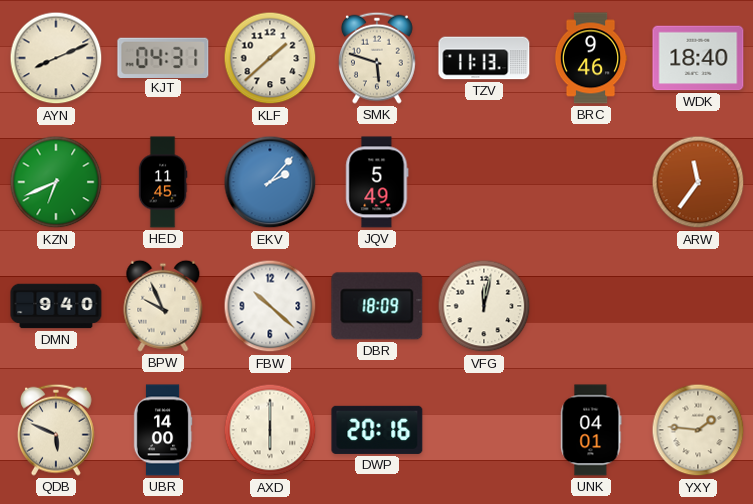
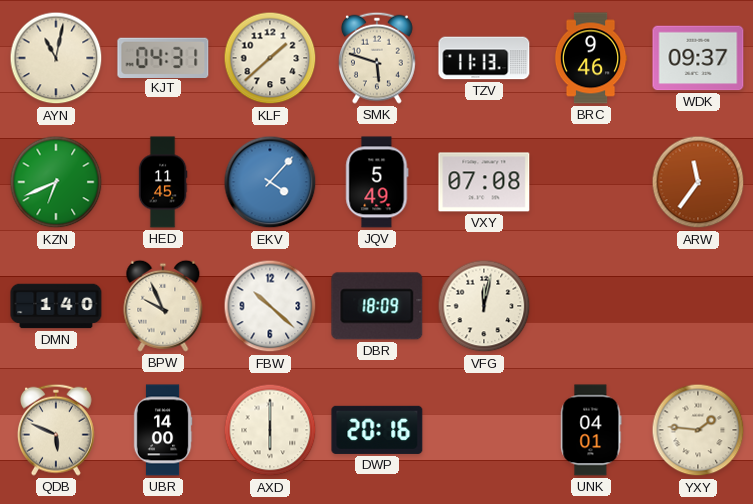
AYN: 8:11 -> 11:02 (56, 58)
WDK: 18:40 -> 09:37 (698, 58)
EKV: 2:07 -> 4:07 (270, 182)
VXY: none -> 07:08 (484, 182)
DMN: 9:40 -> 1:40 (56, 306)
